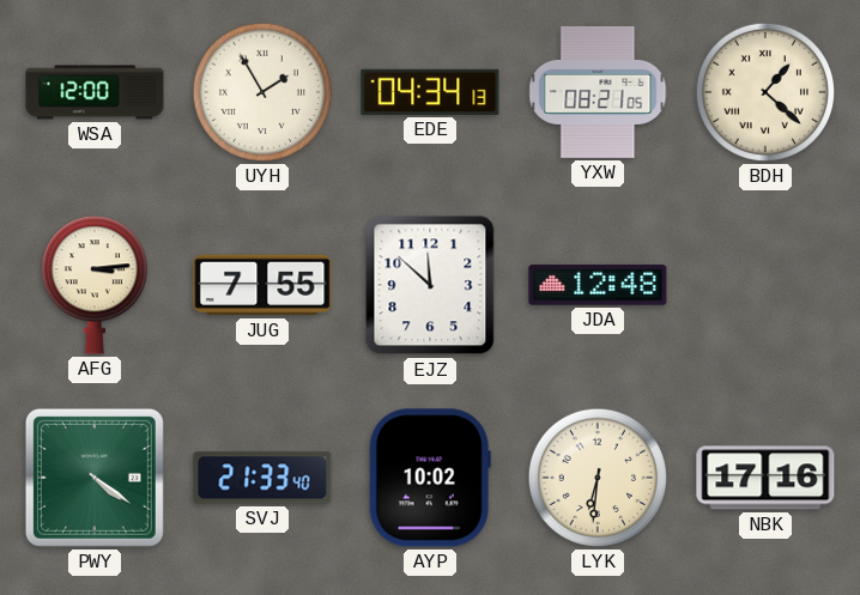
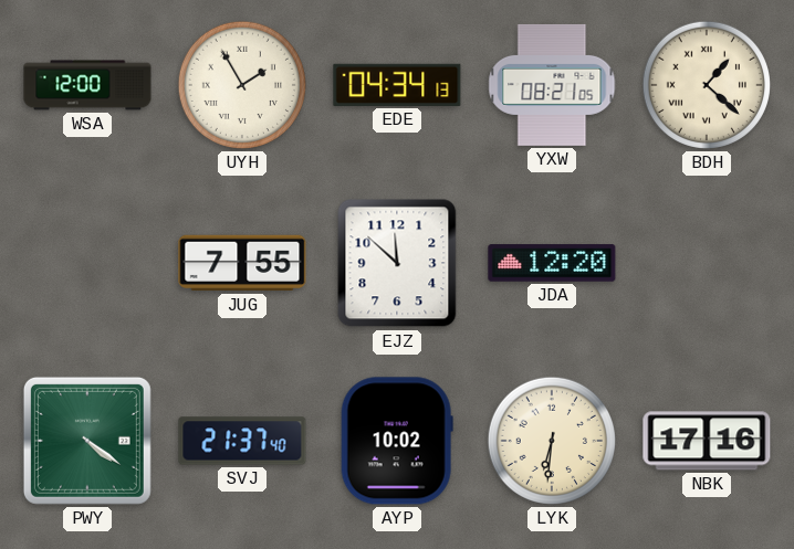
AFG: 3:14 -> none (95, 285)
JDA: 12:48 -> 12:20 (552, 263)
SVJ: 21:33 -> 21:37 (242, 441)
